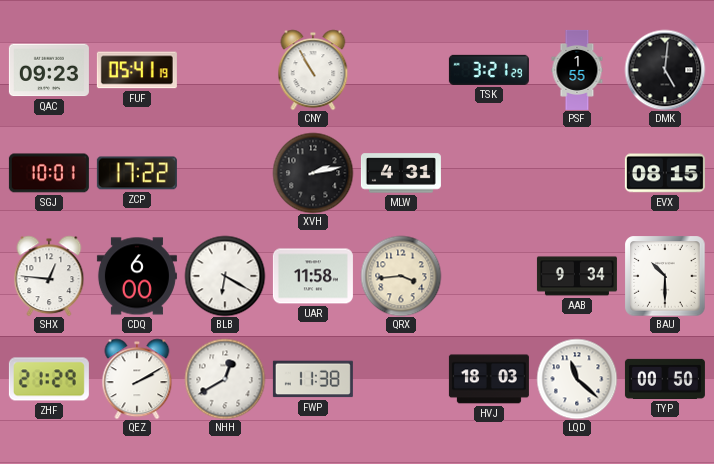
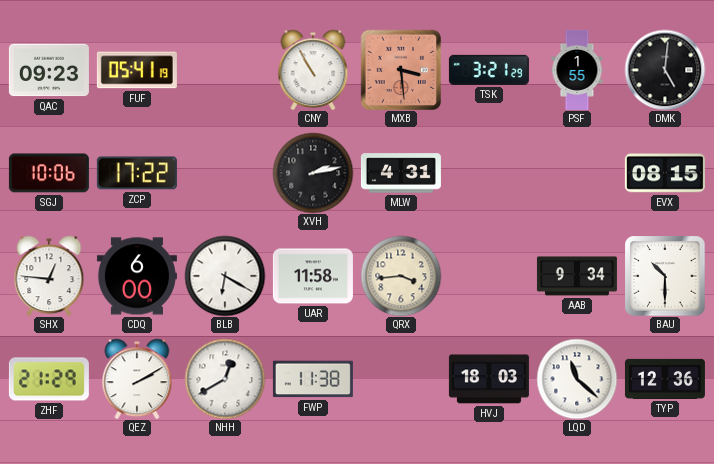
MXB: none -> 3:29 (401, 70)
SGJ: 10:01 -> 10:06 (49, 173)
TYP: 00:50 -> 12:36 (665, 379)
